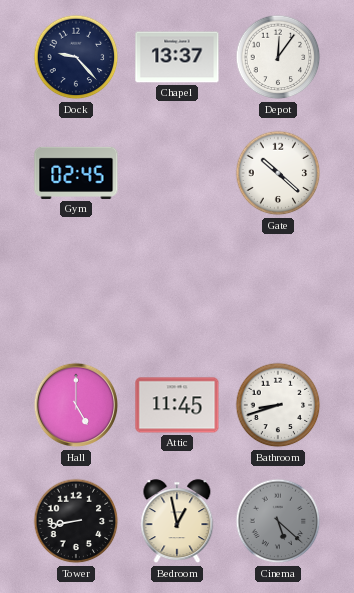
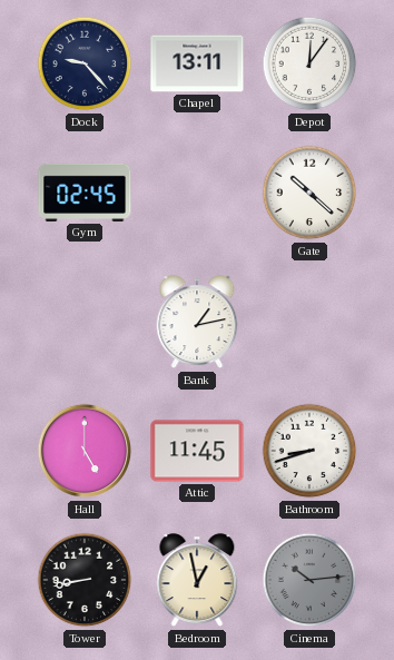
Chapel: 13:37 -> 13:11 (197, 63)
Bank: none -> 1:13 (197, 323)
Cinema: 5:22 -> 10:14 (309, 580)
